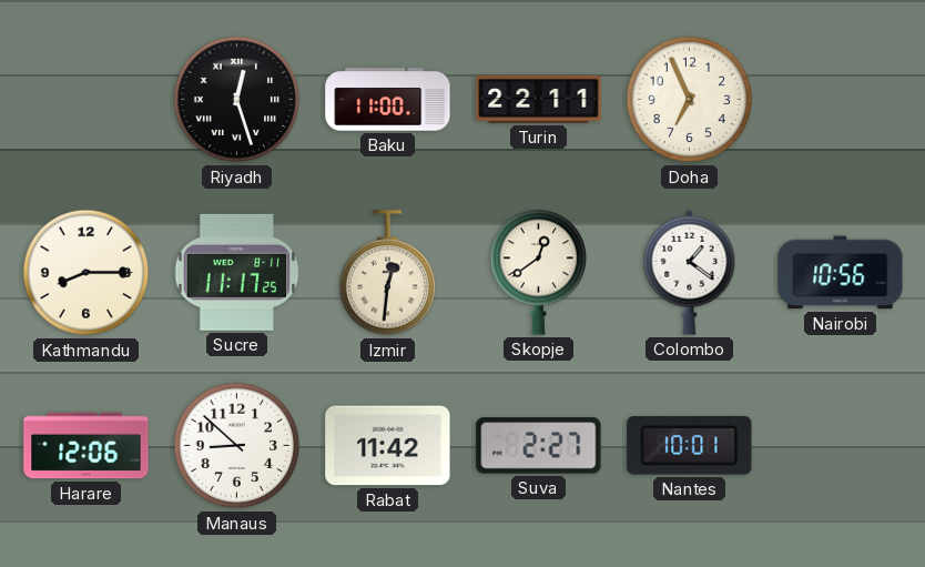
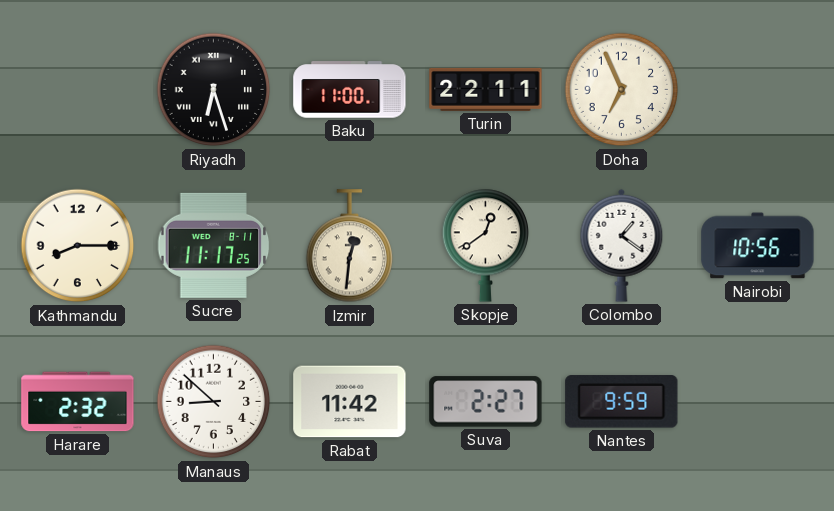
Riyadh: 12:27 -> 6:27 (214, 90)
Harare: 12:06 -> 2:32 (78, 402)
Nantes: 10:01 -> 9:59 (622, 402)
